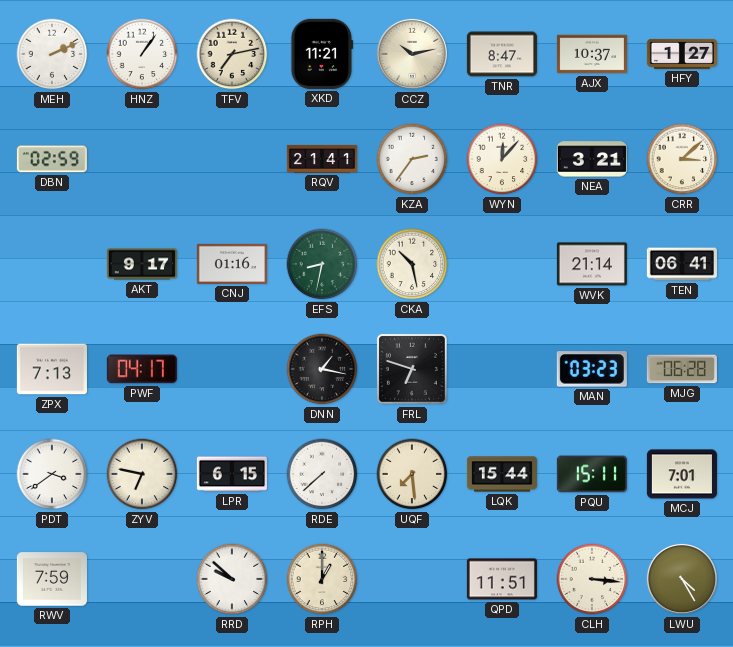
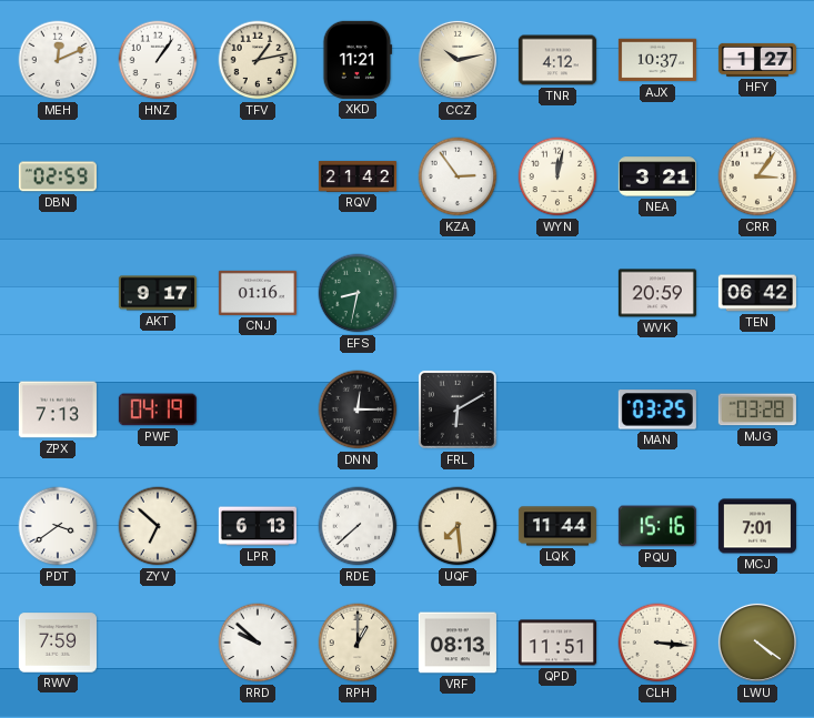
MEH: 2:11 -> 12:11 (58, 60)
TFV: 7:13 -> 1:13 (258, 60)
TNR: 8:47 -> 4:12 (557, 60)
RQV: 21:41 -> 21:42 (356, 176)
KZA: 2:36 -> 2:54 (458, 176)
WYN: 12:07 -> 12:02 (557, 176)
CRR: 3:08 -> 3:06 (757, 176)
CKA: 10:28 -> none (412, 264)
WVK: 21:14 -> 20:59 (657, 293)
TEN: 06:41 -> 06:42 (757, 293)
PWF: 04:17 -> 04:19 (158, 409)
DNN: 1:17 -> 12:15 (358, 409)
FRL: 6:48 -> 6:10 (458, 409)
MAN: 03:23 -> 03:25 (657, 409)
MJG: 06:28 -> 03:28 (757, 409)
ZYV: 6:47 -> 6:52 (158, 526)
LPR: 6:15 -> 6:13 (258, 526)
LQK: 15:44 -> 11:44 (557, 526)
PQU: 15:11 -> 15:16 (657, 526)
VRF: none -> 08:13 (458, 643)
LWU: 4:25 -> 4:21 (757, 643)
